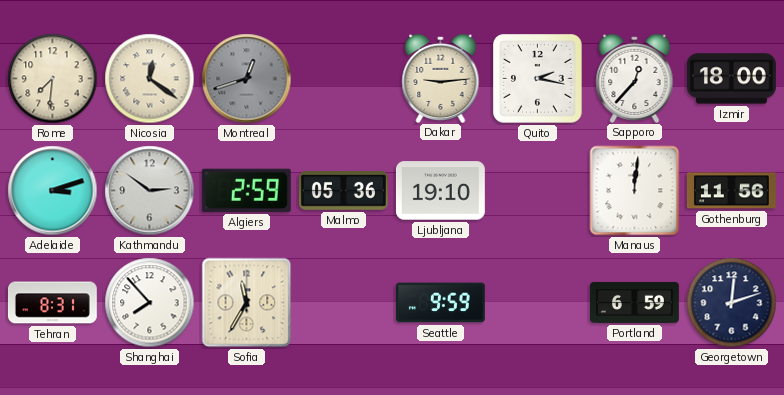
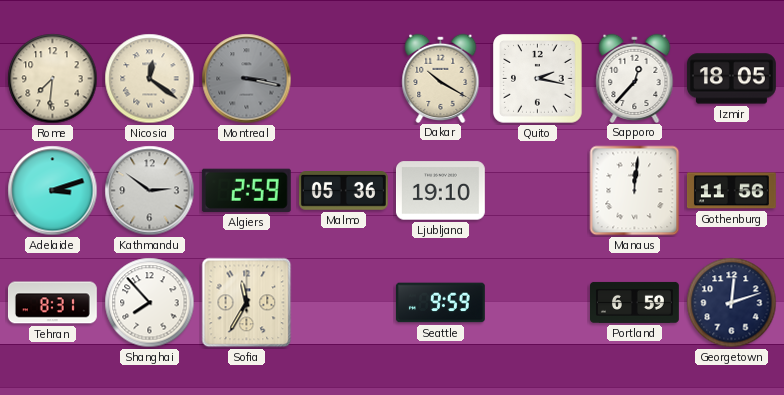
Montreal: 12:42 -> 3:17 (247, 79)
Dakar: 9:14 -> 10:20 (441, 78)
Izmir: 18:00 -> 18:05 (731, 79)
